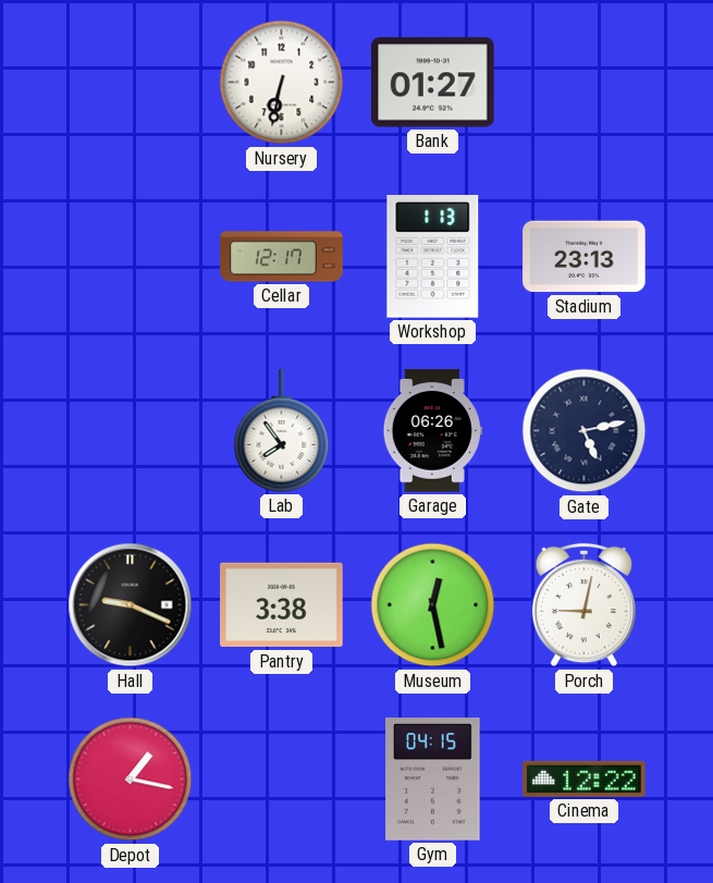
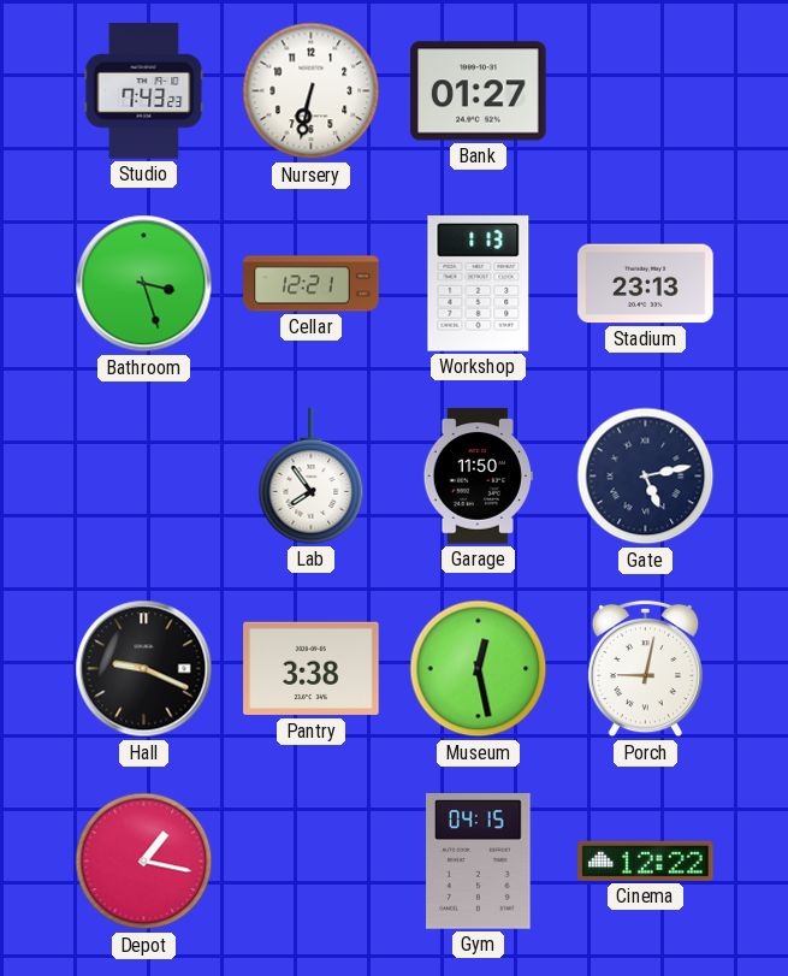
Studio: none -> 7:43 (144, 91)
Bathroom: none -> 3:27 (144, 284)
Cellar: 12:17 -> 12:21 (312, 284)
Garage: 06:26 -> 11:50 (478, 477)
